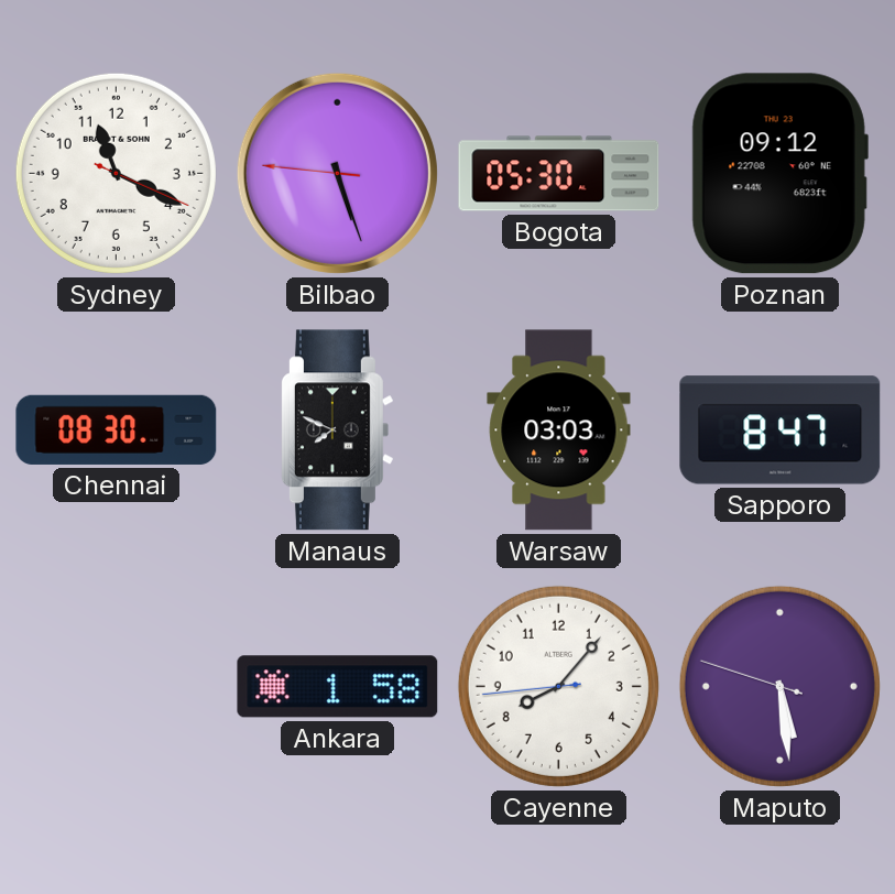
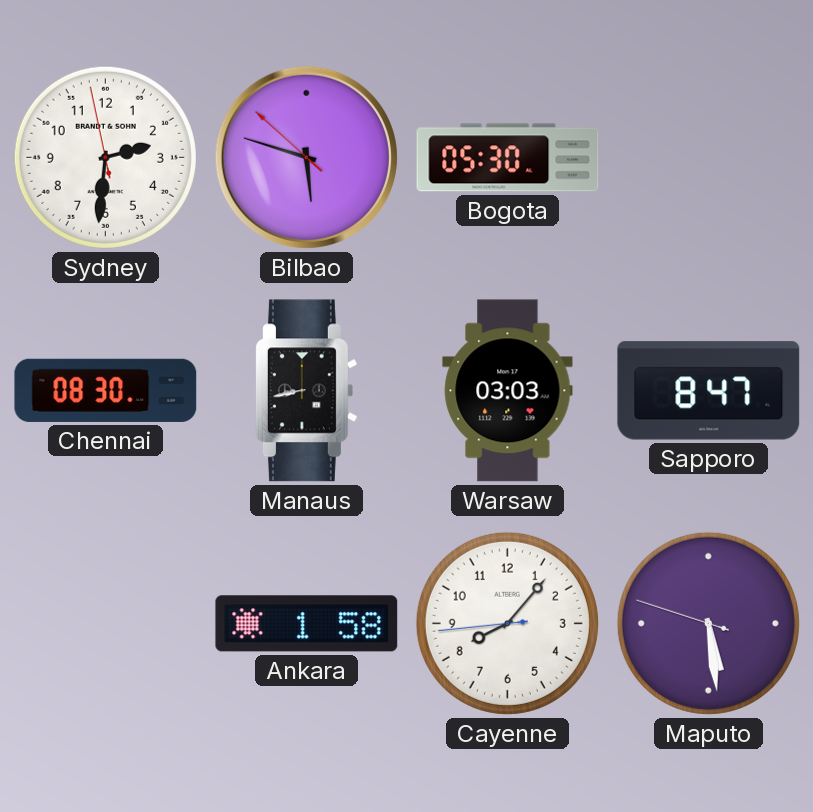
Sydney: 11:19 -> 2:30 (105, 157)
Bilbao: 5:26 -> 5:47 (306, 157)
Poznan: 09:12 -> none (779, 174)
Manaus: 7:49 -> 8:43 (306, 391)
